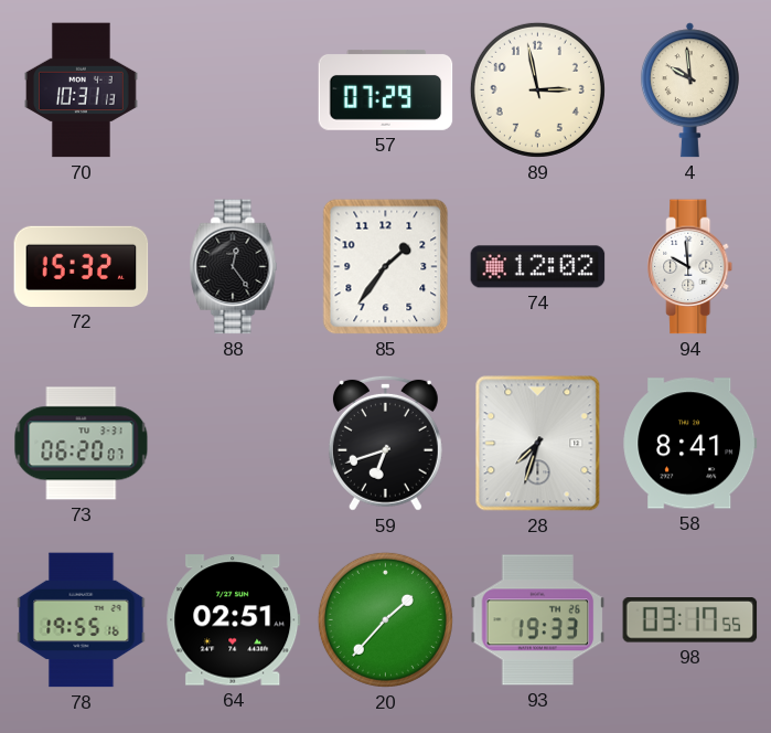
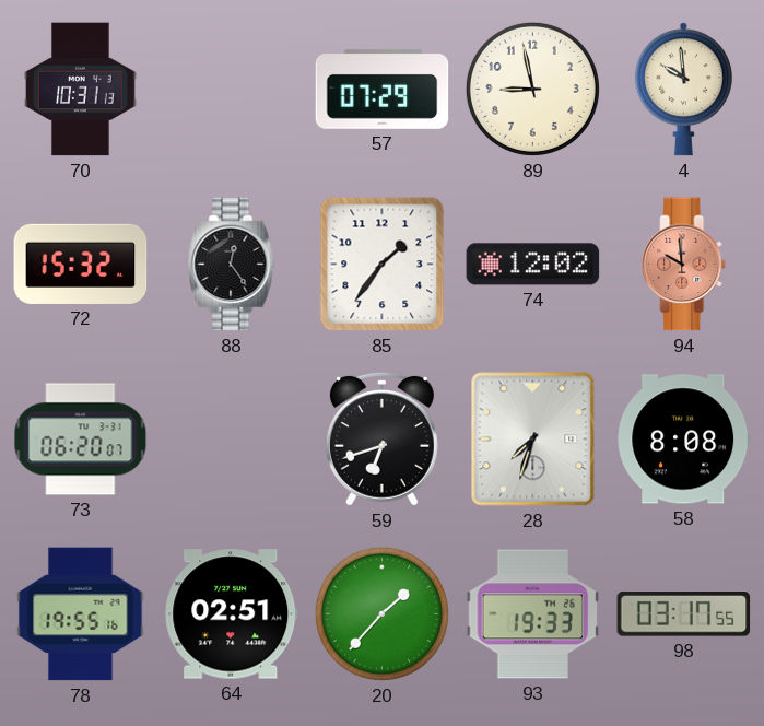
89: 2:58 -> 8:58 (532, 89)
94 dial: white -> salmon (684, 265)
58: 8:41 -> 8:08 (684, 440)
